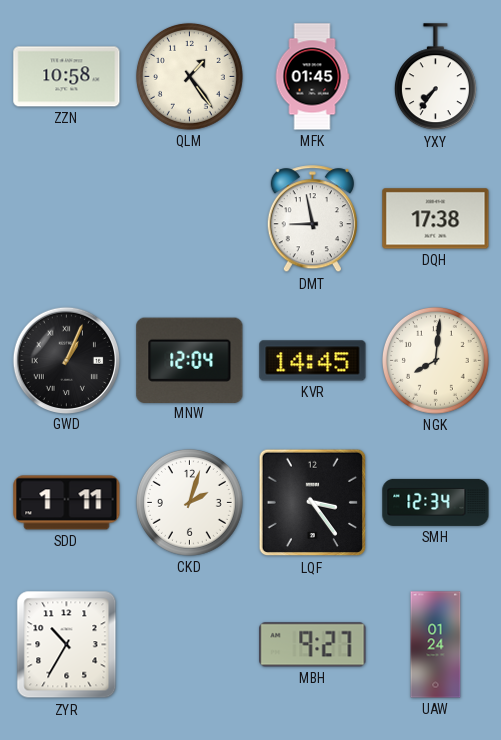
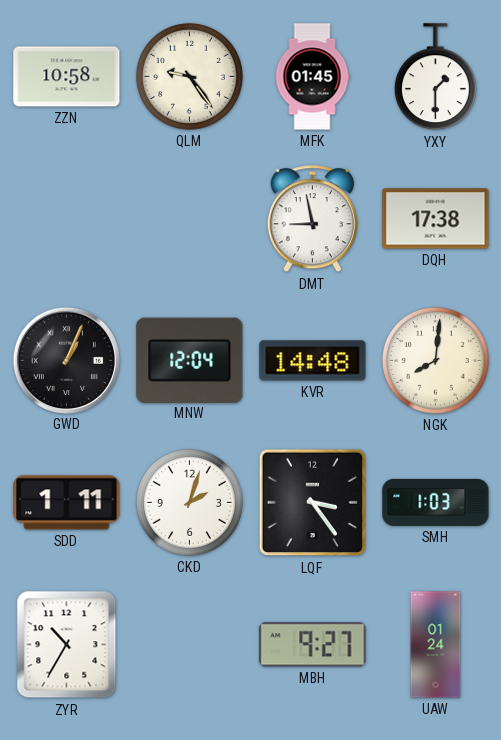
QLM: 1:24 -> 9:24 (189, 76)
YXY: 7:36 -> 1:30 (435, 77)
KVR: 14:45 -> 14:48 (313, 361)
SMH: 12:34 -> 1:03 (436, 502)
